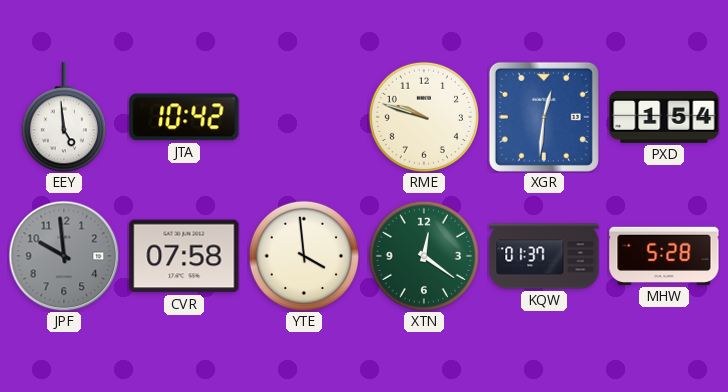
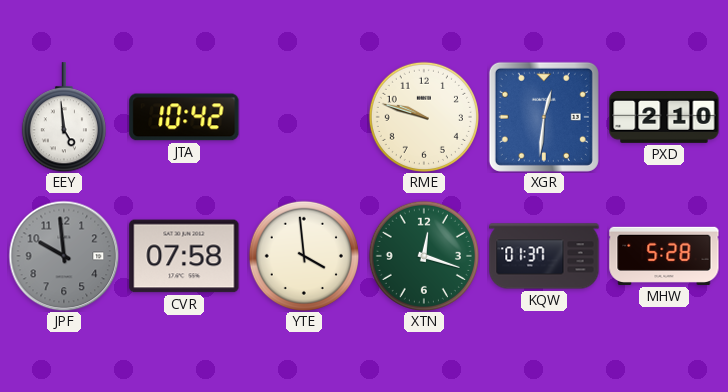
PXD: 1:54 -> 2:10 (664, 118)
XTN: 12:21 -> 12:18 (424, 256)
